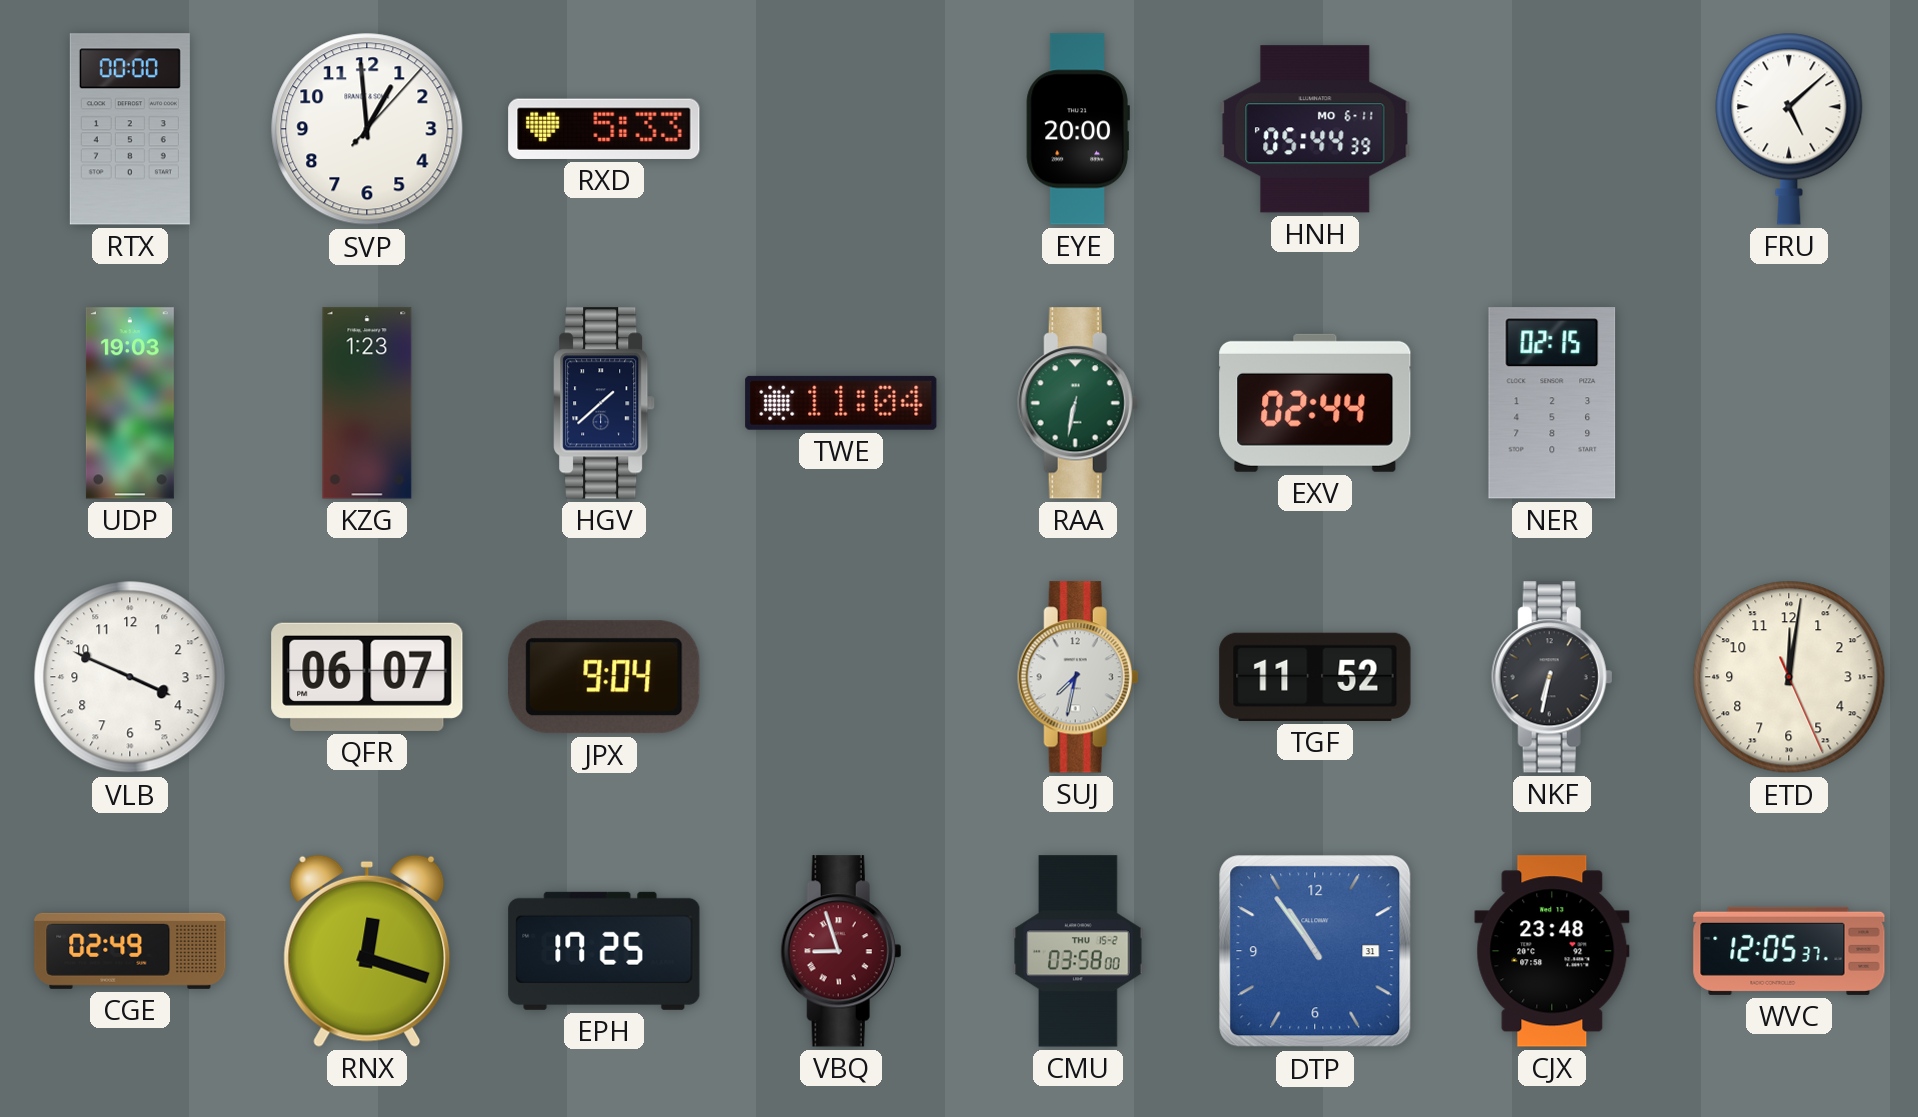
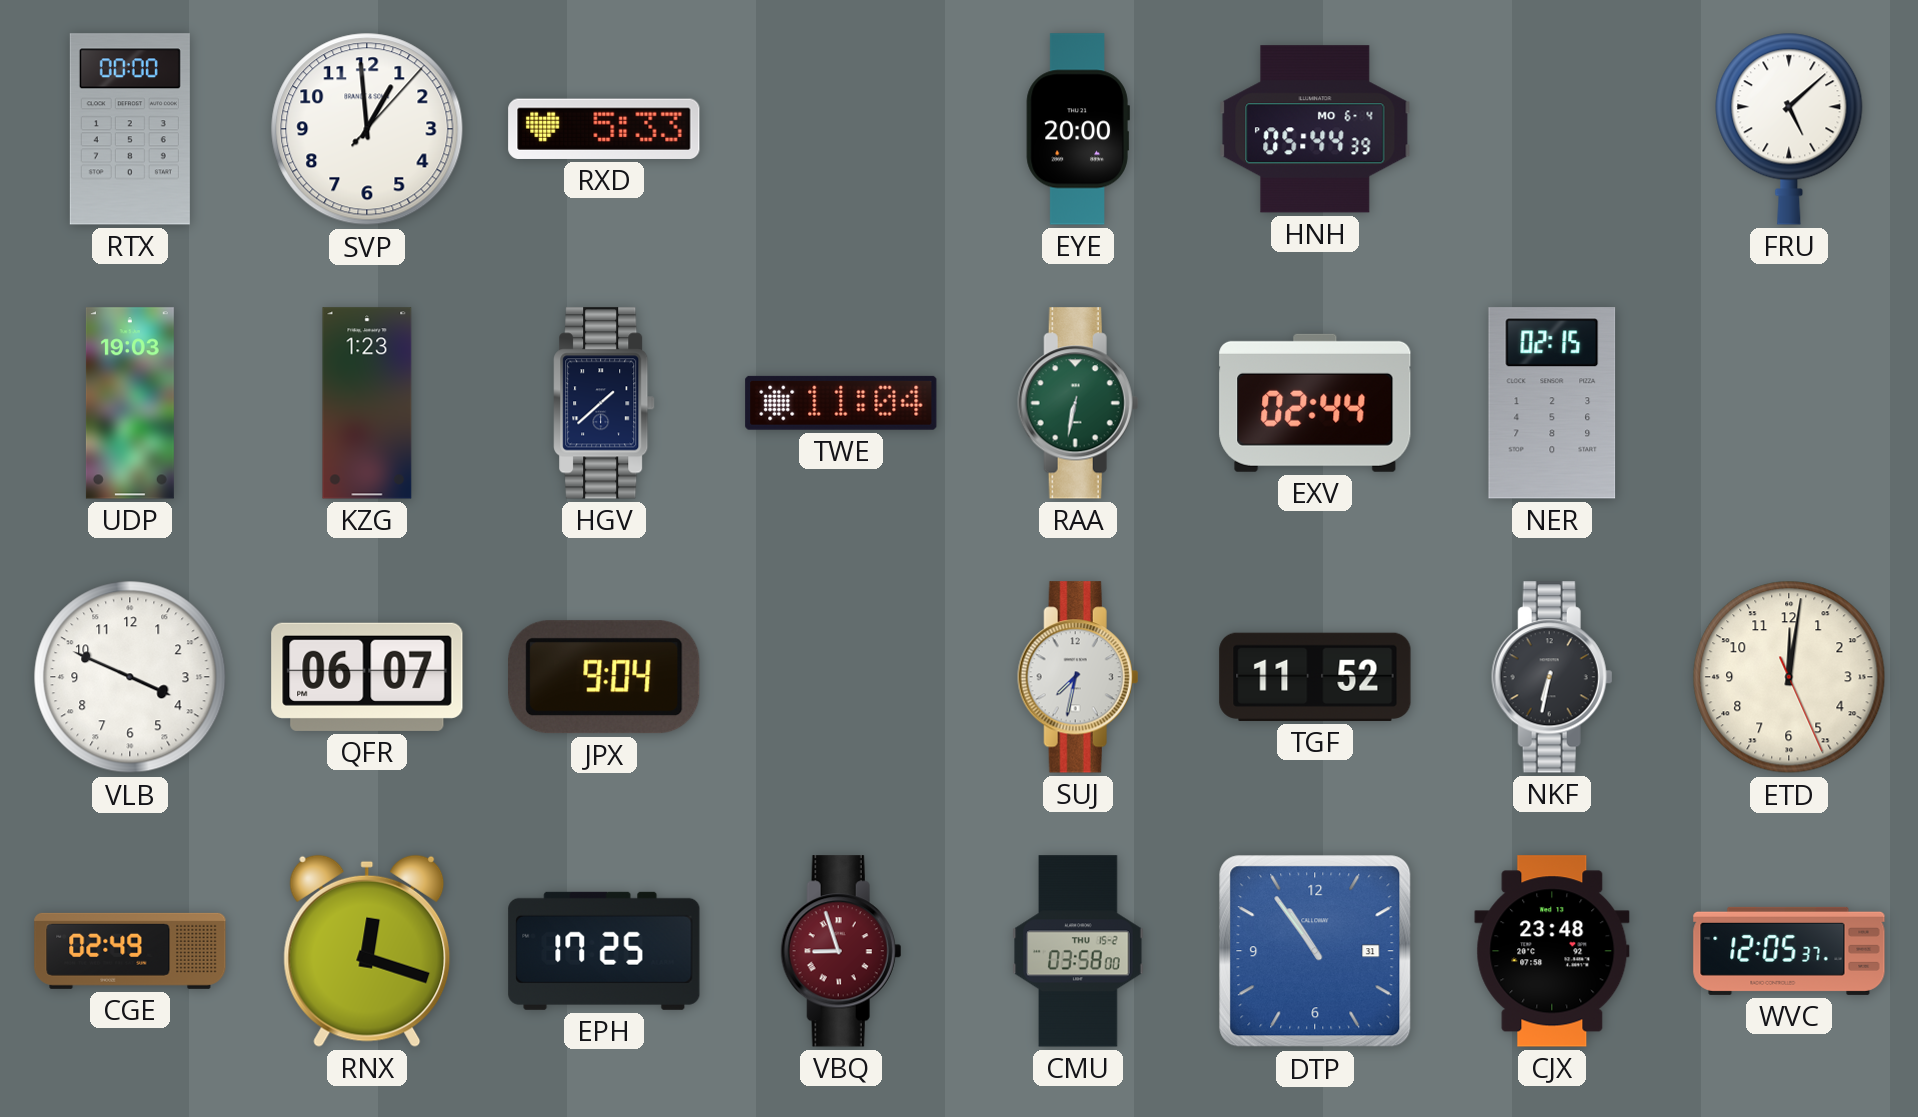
HNH date: MO 6-11 -> MO 6-4 (1315, 129)
